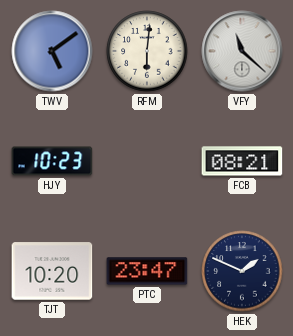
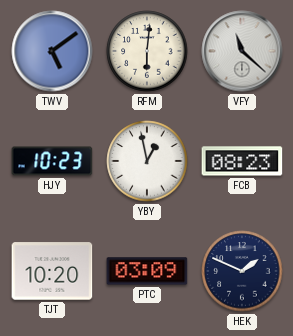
YBY: none -> 12:58 (147, 161)
FCB: 08:21 -> 08:23 (242, 161)
PTC: 23:47 -> 03:09 (147, 271)
